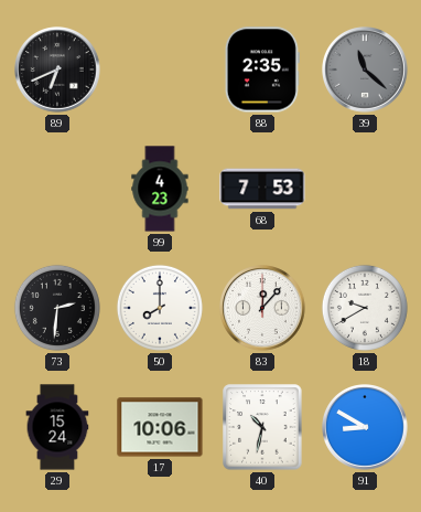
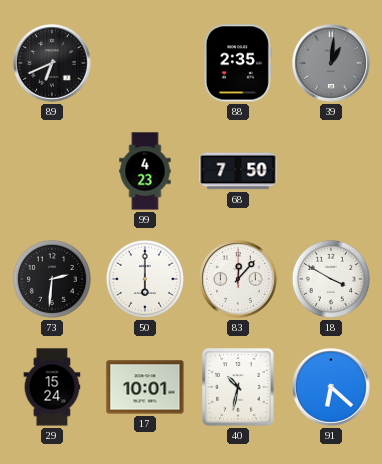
39: 11:22 -> 1:01 (332, 63)
68: 7:53 -> 7:50 (238, 171)
50: 8:00 -> 6:00 (145, 279)
18: 9:40 -> 3:50 (331, 279)
17: 10:06 -> 10:01 (145, 387)
91: 8:50 -> 6:22 (332, 387)
